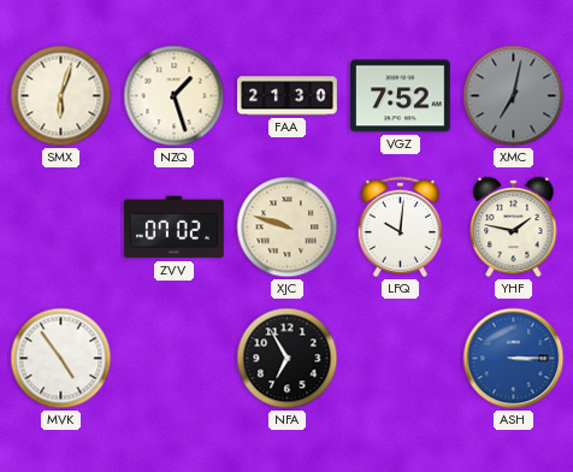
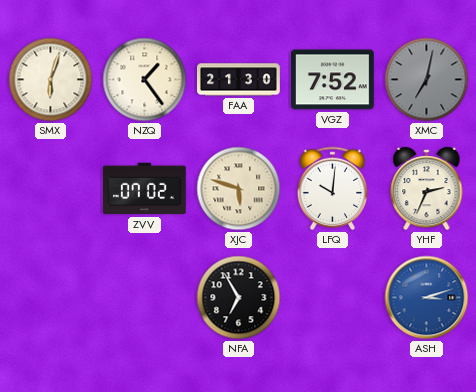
NZQ: 1:27 -> 1:24 (145, 80)
XJC: 9:48 -> 5:48 (239, 189)
YHF: 1:47 -> 2:34 (427, 189)
MVK: 4:54 -> none (61, 359)
ASH: 3:15 -> 3:12 (427, 298)
